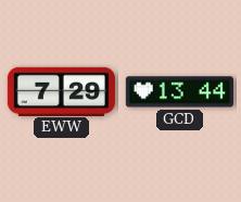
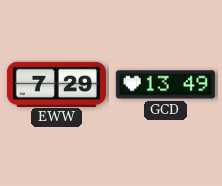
GCD: 13:44 -> 13:49 (165, 85)
